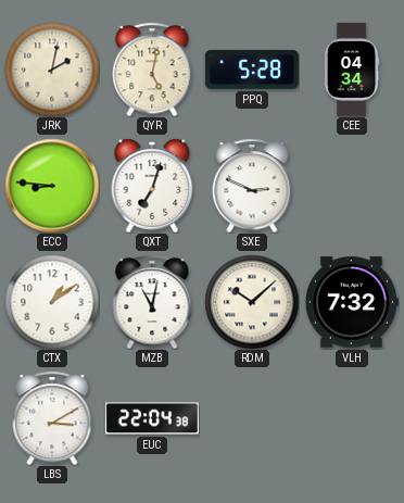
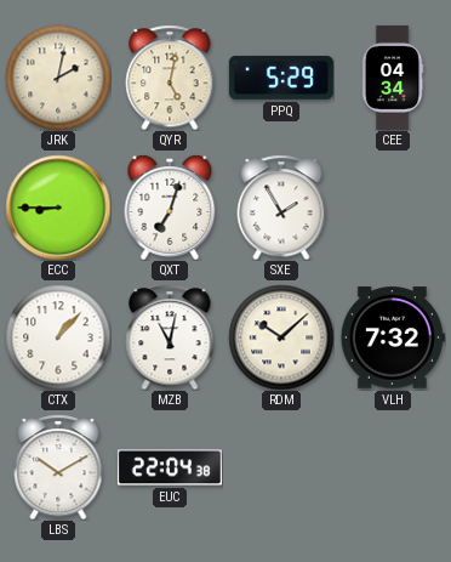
PPQ: 5:28 -> 5:29 (281, 78)
ECC: 8:46 -> 8:45 (58, 208)
SXE: 2:49 -> 1:55 (281, 208)
CTX: 1:09 -> 1:07 (58, 337)
LBS: 3:10 -> 10:10 (58, 467)
